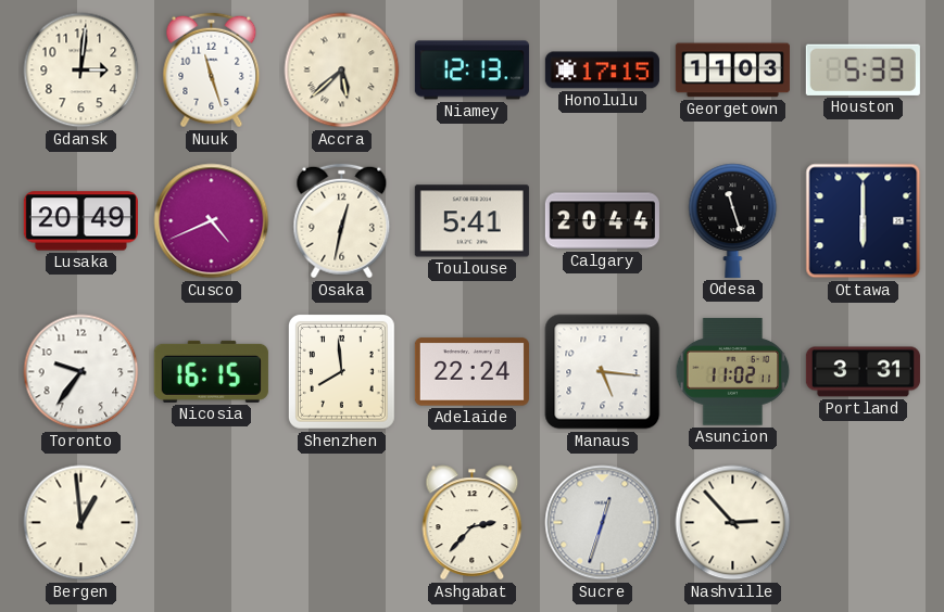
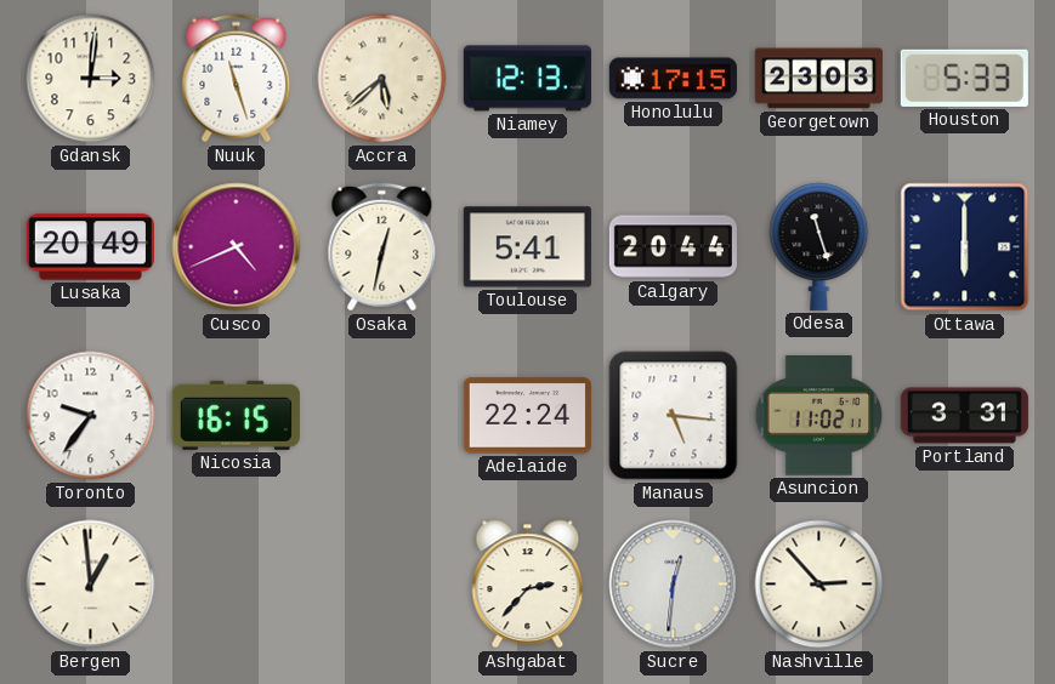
Georgetown: 11:03 -> 23:03 (818, 79)
Shenzhen: 7:59 -> none (341, 372)
Sucre: 12:33 -> 12:31 (674, 585)
